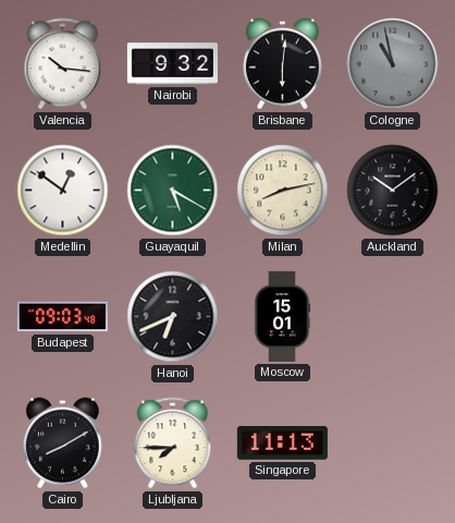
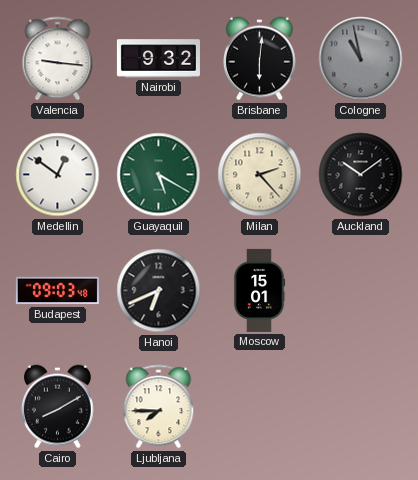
Valencia: 10:16 -> 9:16 (58, 59)
Milan: 8:13 -> 2:23 (260, 175)
Singapore: 11:13 -> none (282, 443)
